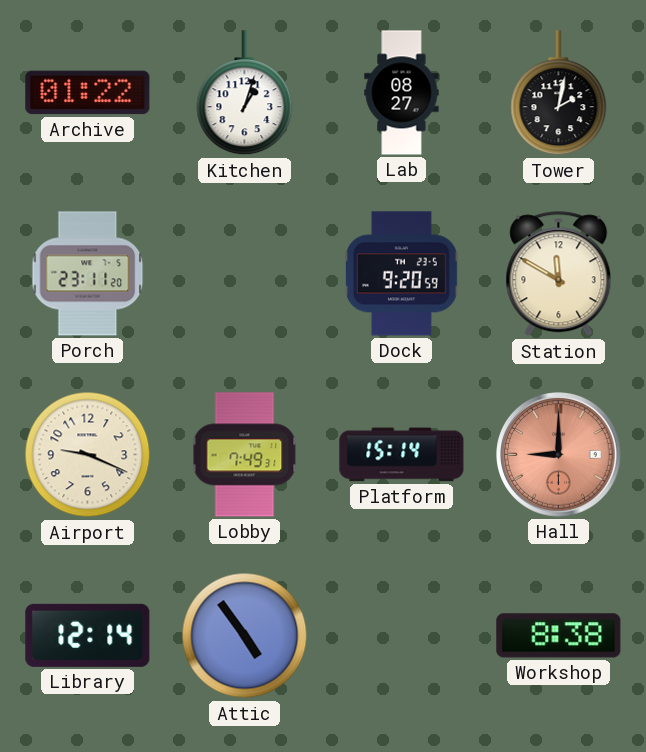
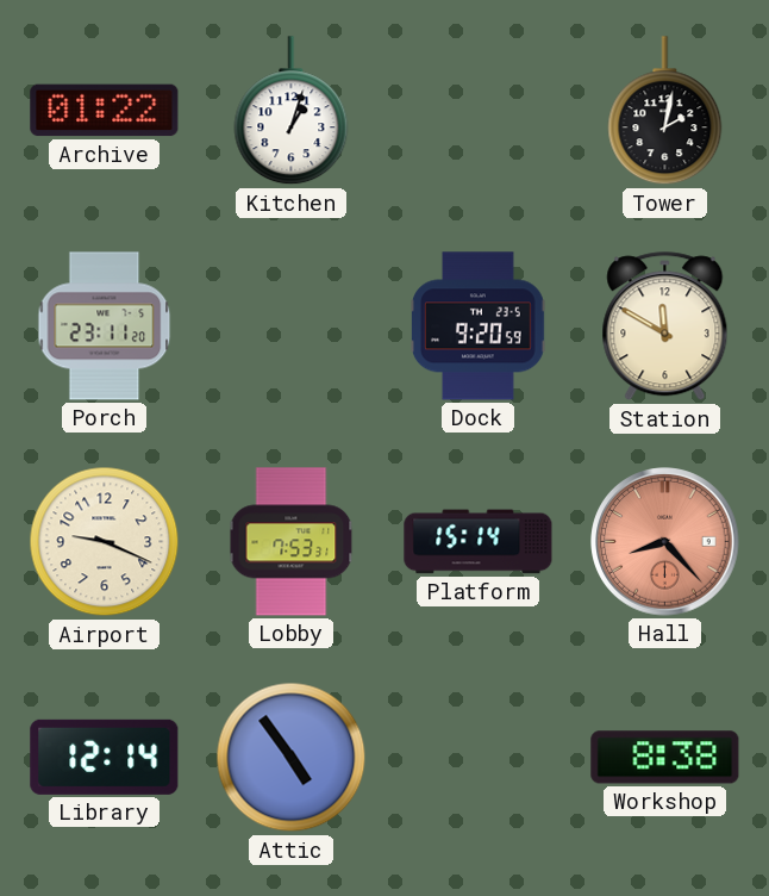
Lab: 08:27 -> none (402, 93)
Lobby: 7:49 -> 7:53 (292, 542)
Hall: 9:00 -> 8:23 (665, 542)
